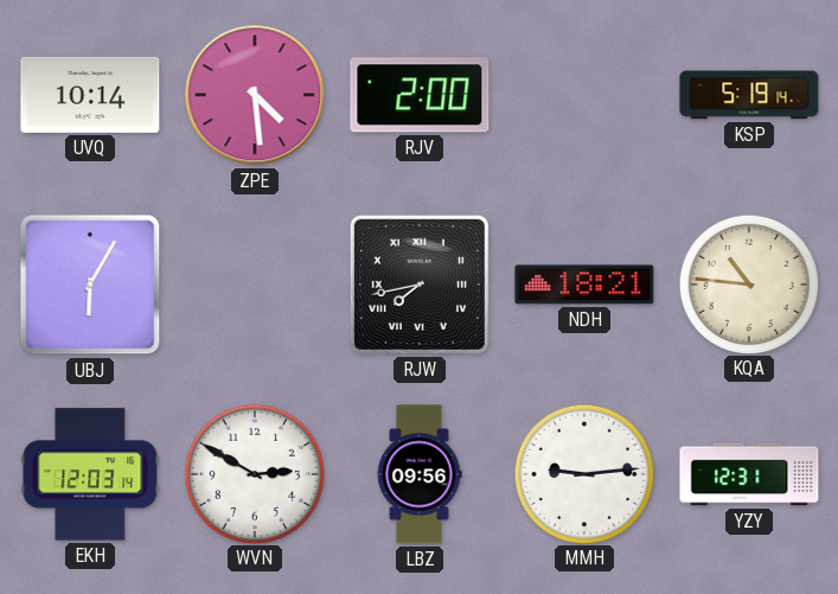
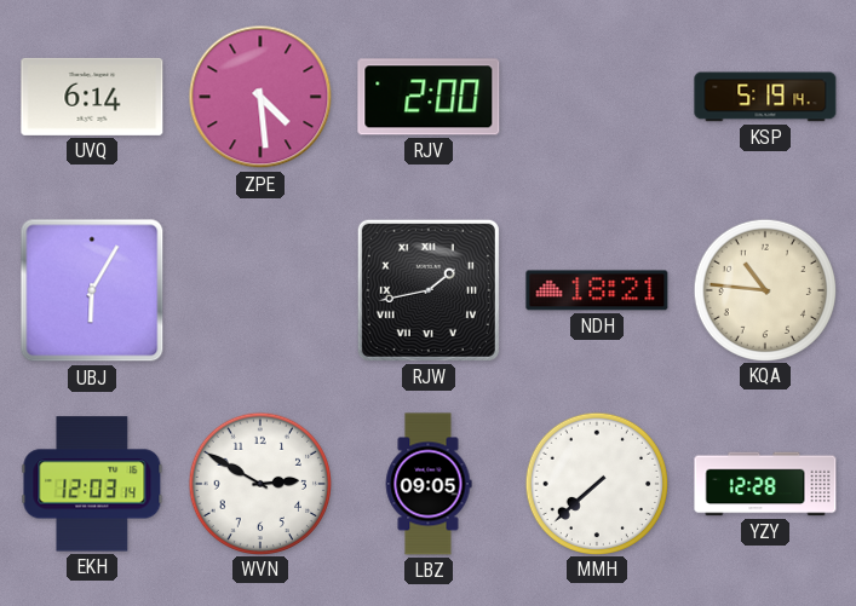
UVQ: 10:14 -> 6:14 (92, 97)
RJW: 7:43 -> 1:43 (429, 290)
LBZ: 09:56 -> 09:05 (429, 484)
MMH: 9:14 -> 7:38 (596, 483)
YZY: 12:31 -> 12:28 (765, 484)
